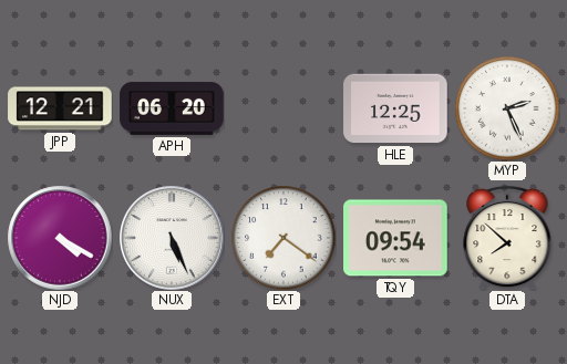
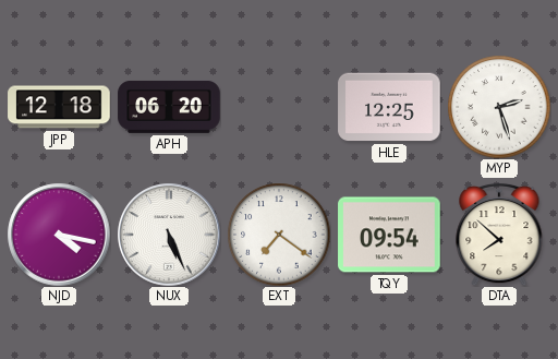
JPP: 12:21 -> 12:18 (59, 107)
MYP: 2:26 -> 2:27 (499, 107)
NJD: 4:20 -> 4:17 (59, 235)
